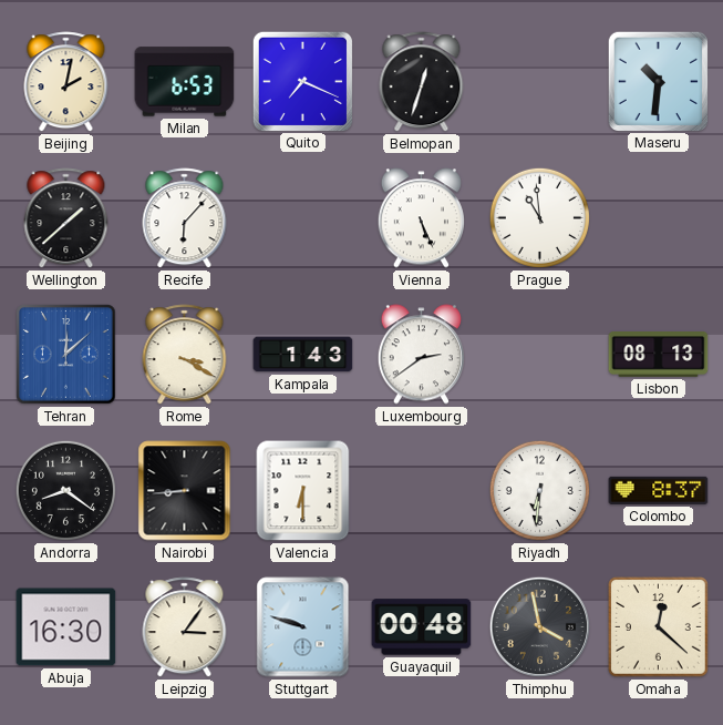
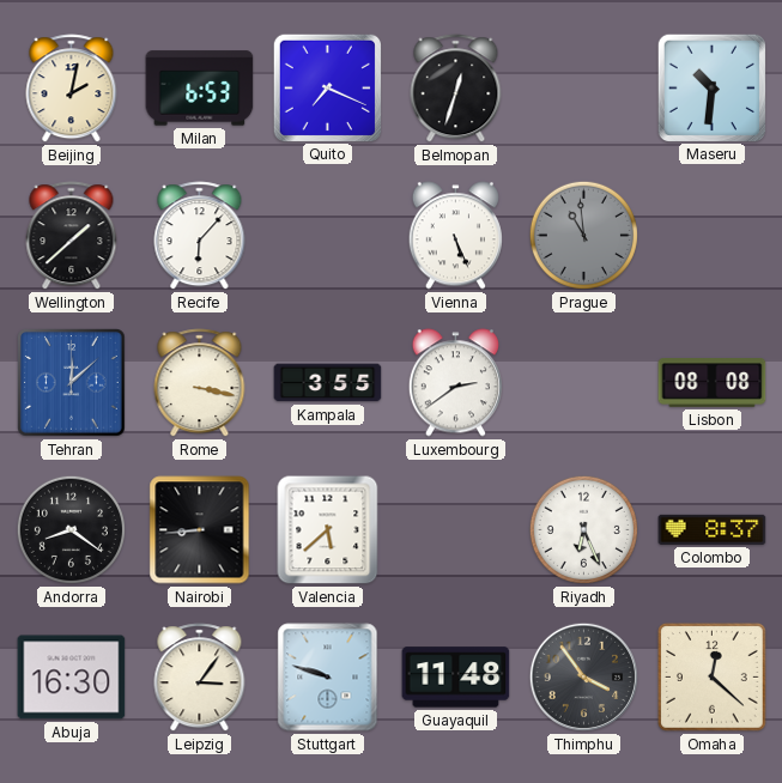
Prague dial: white -> grey (583, 235)
Rome: 3:20 -> 3:17 (200, 383)
Kampala: 1:43 -> 3:55 (328, 383)
Lisbon: 08:13 -> 08:08 (713, 383)
Valencia: 6:30 -> 5:38 (328, 530)
Riyadh: 6:31 -> 6:26 (583, 529)
Guayaquil: 00:48 -> 11:48 (456, 678)
Thimphu: 3:58 -> 3:54 (583, 676)
